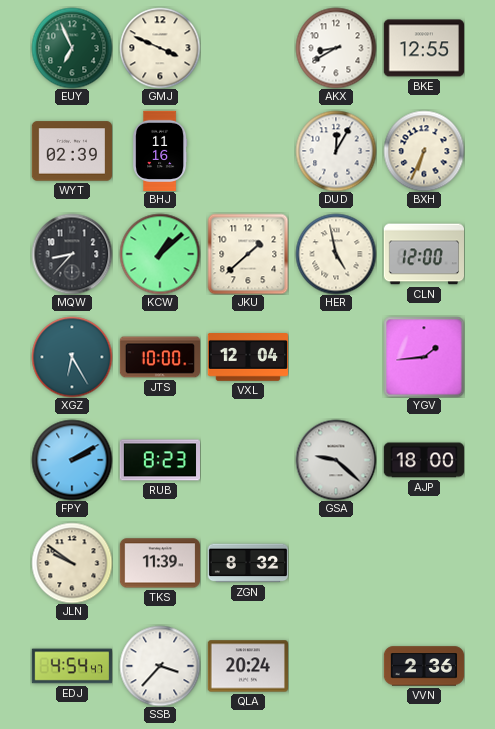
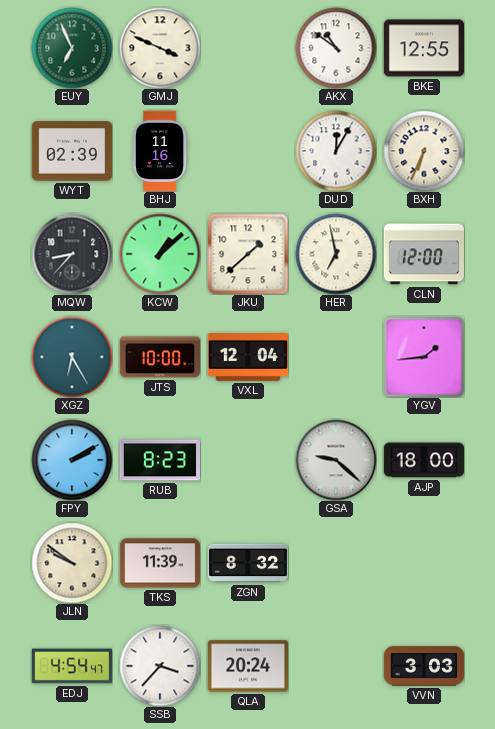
AKX: 8:40 -> 10:51 (336, 48)
HER: 4:58 -> 6:58 (336, 254)
VVN: 2:36 -> 3:03 (424, 666)
